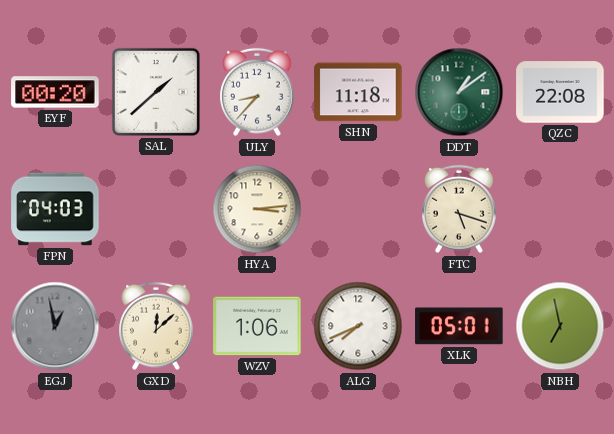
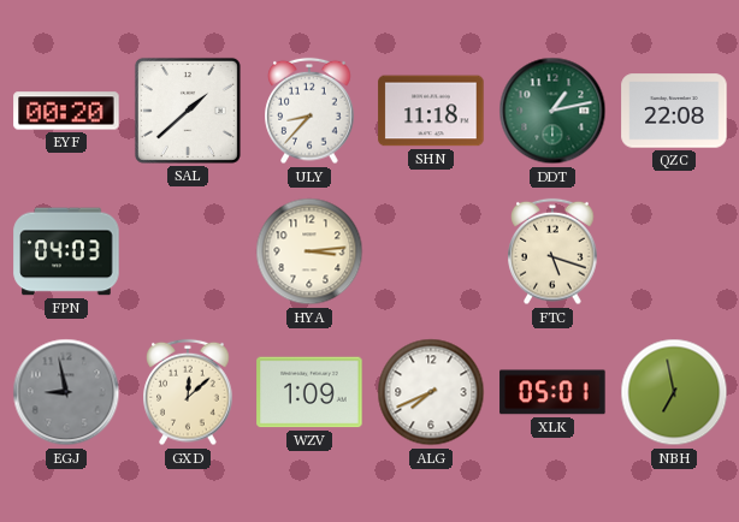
DDT: 1:09 -> 1:13 (552, 111)
EGJ: 12:58 -> 8:58 (66, 392)
WZV: 1:06 -> 1:09 (309, 392)
